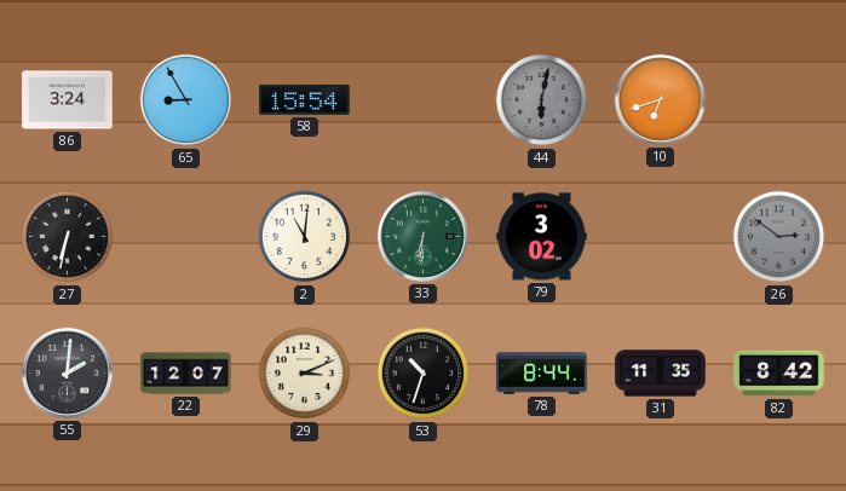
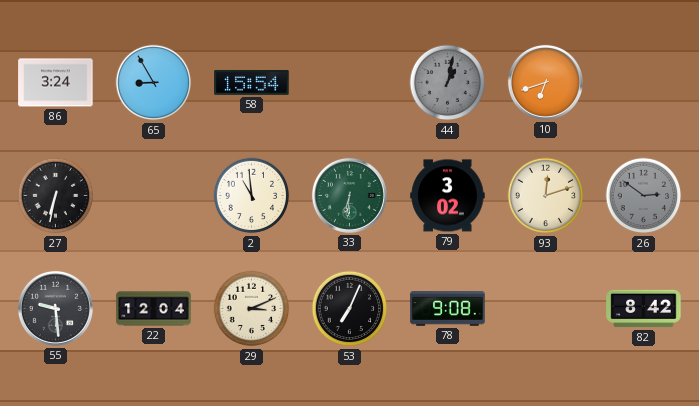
44: 6:02 -> 1:02 (448, 83)
2: 11:01 -> 10:59 (252, 196)
93: none -> 12:12 (546, 196)
55: 2:01 -> 9:29 (55, 308)
22: 12:07 -> 12:04 (154, 309)
53: 10:33 -> 7:04 (350, 309)
78: 8:44 -> 9:08 (448, 309)
31: 11:35 -> none (661, 374)
